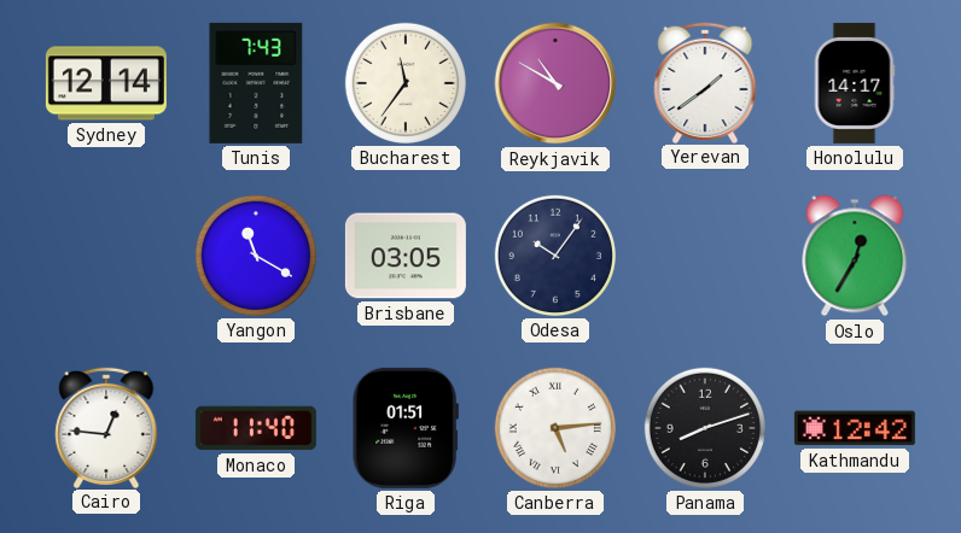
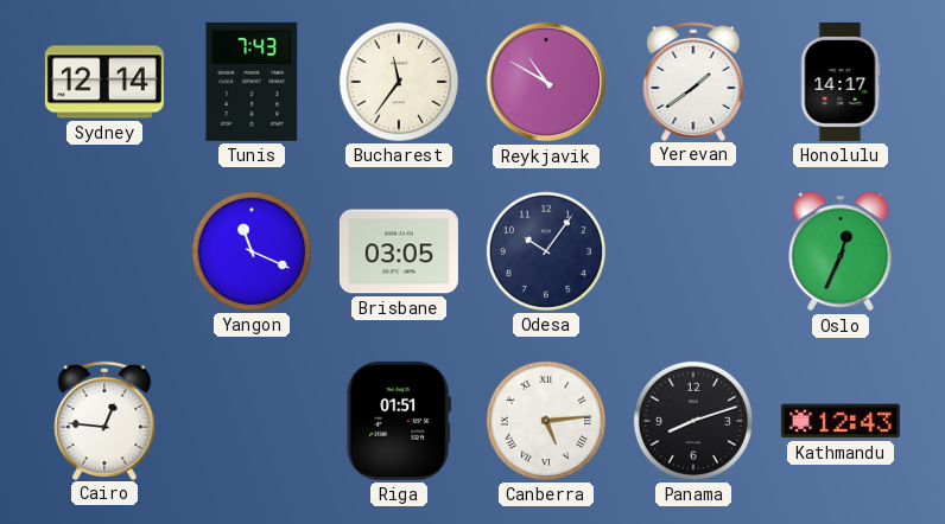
Yangon: 11:20 -> 11:19 (252, 251)
Oslo: 12:35 -> 12:34 (841, 251)
Monaco: 11:40 -> none (256, 428)
Kathmandu: 12:42 -> 12:43 (841, 421)
